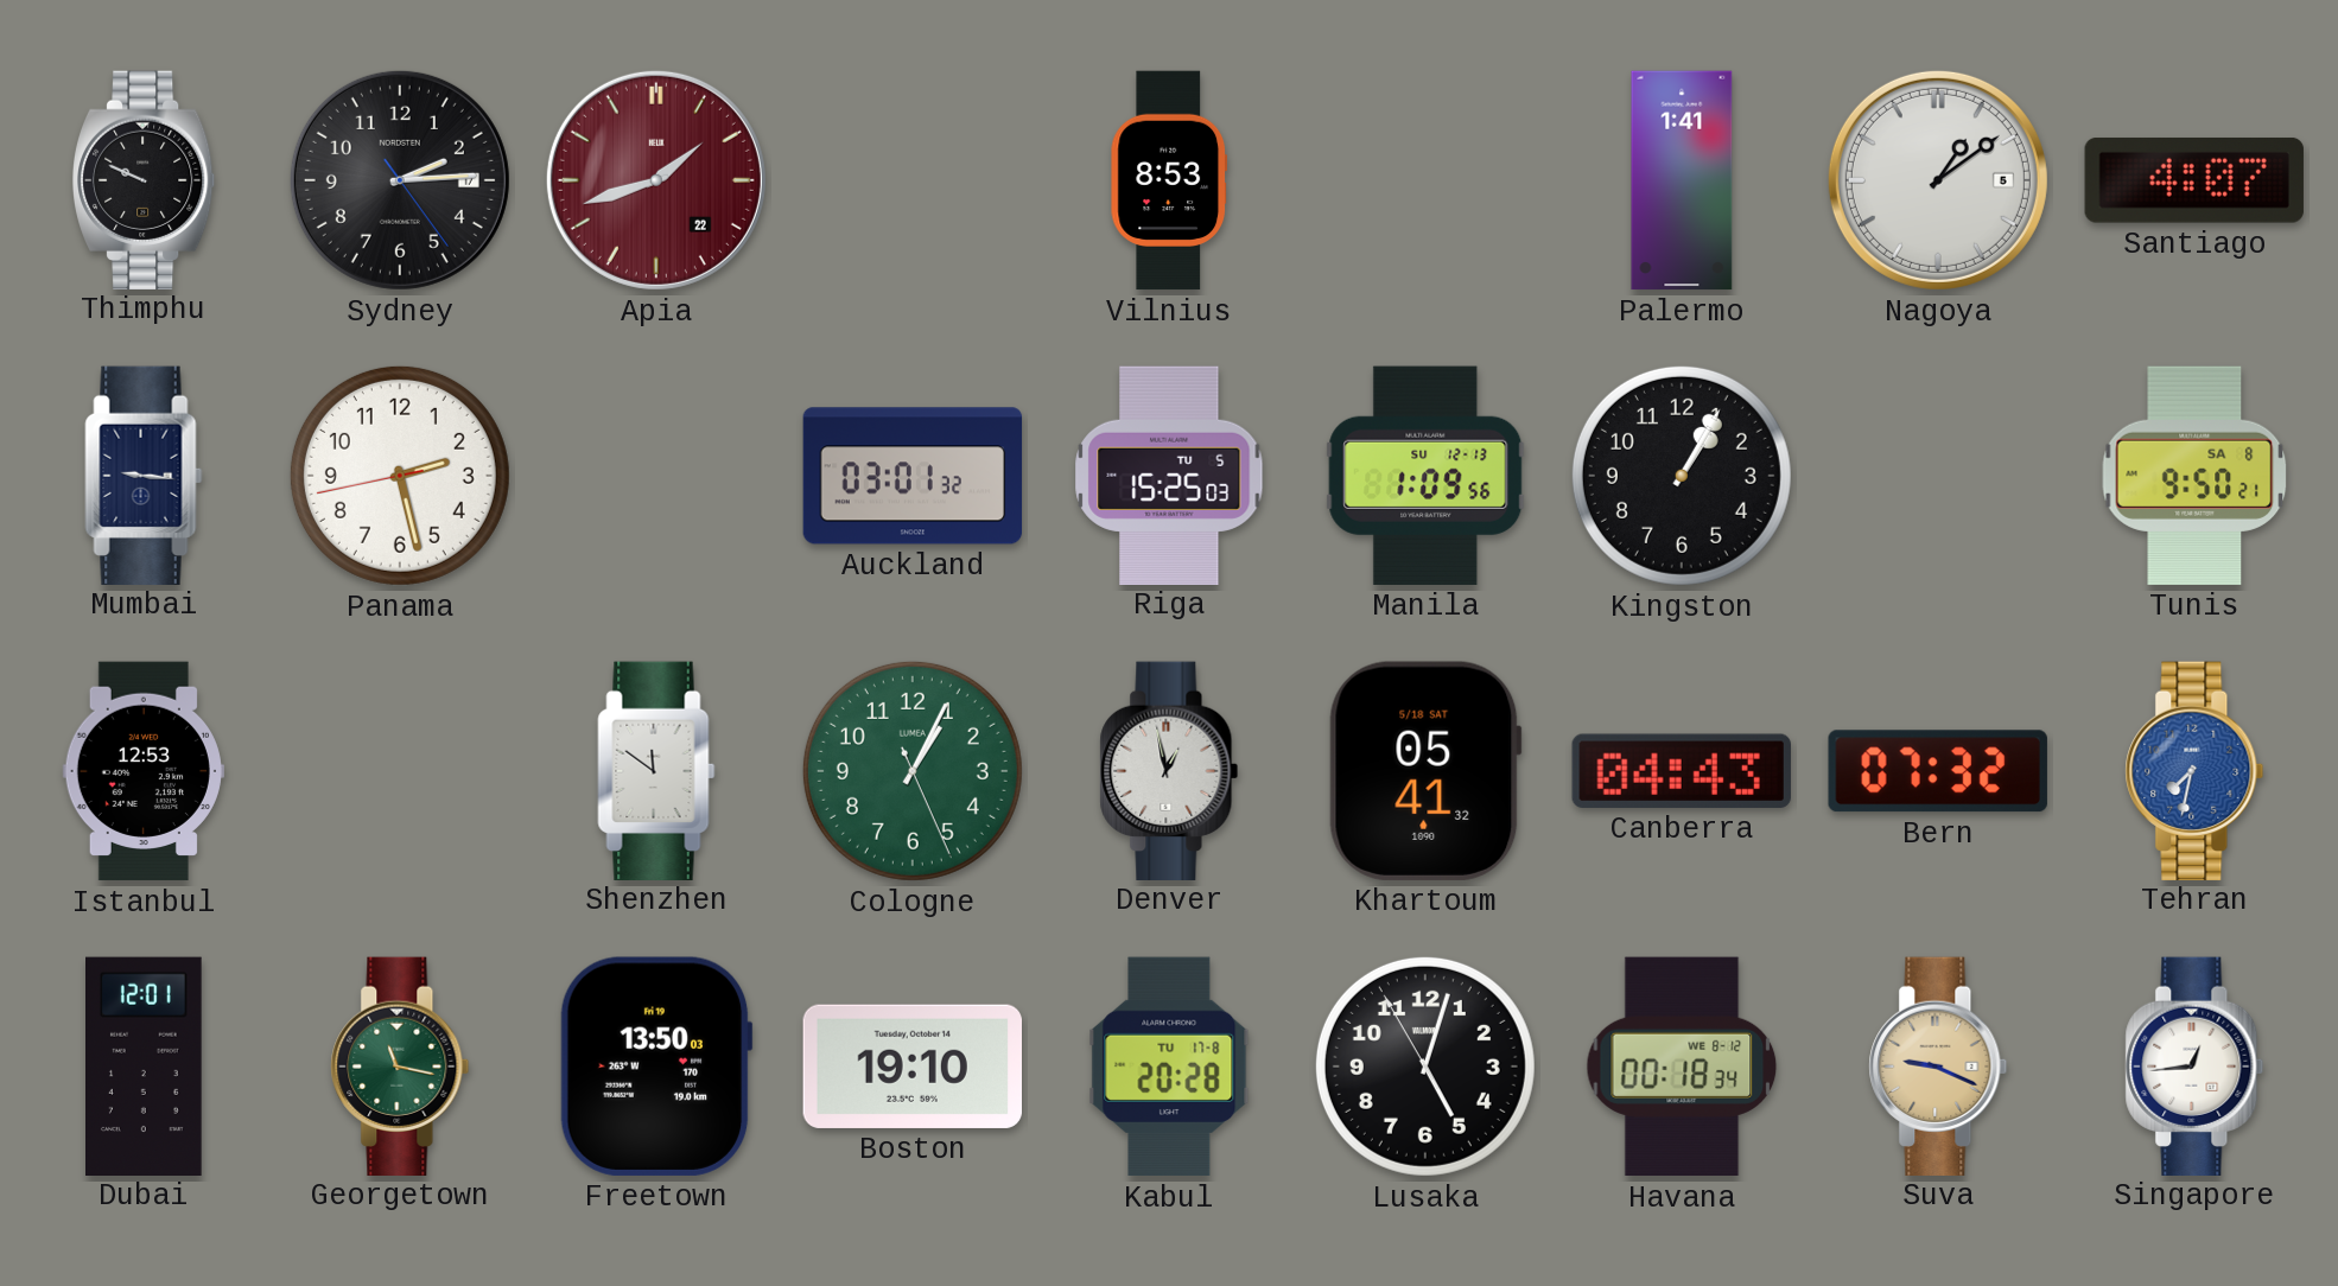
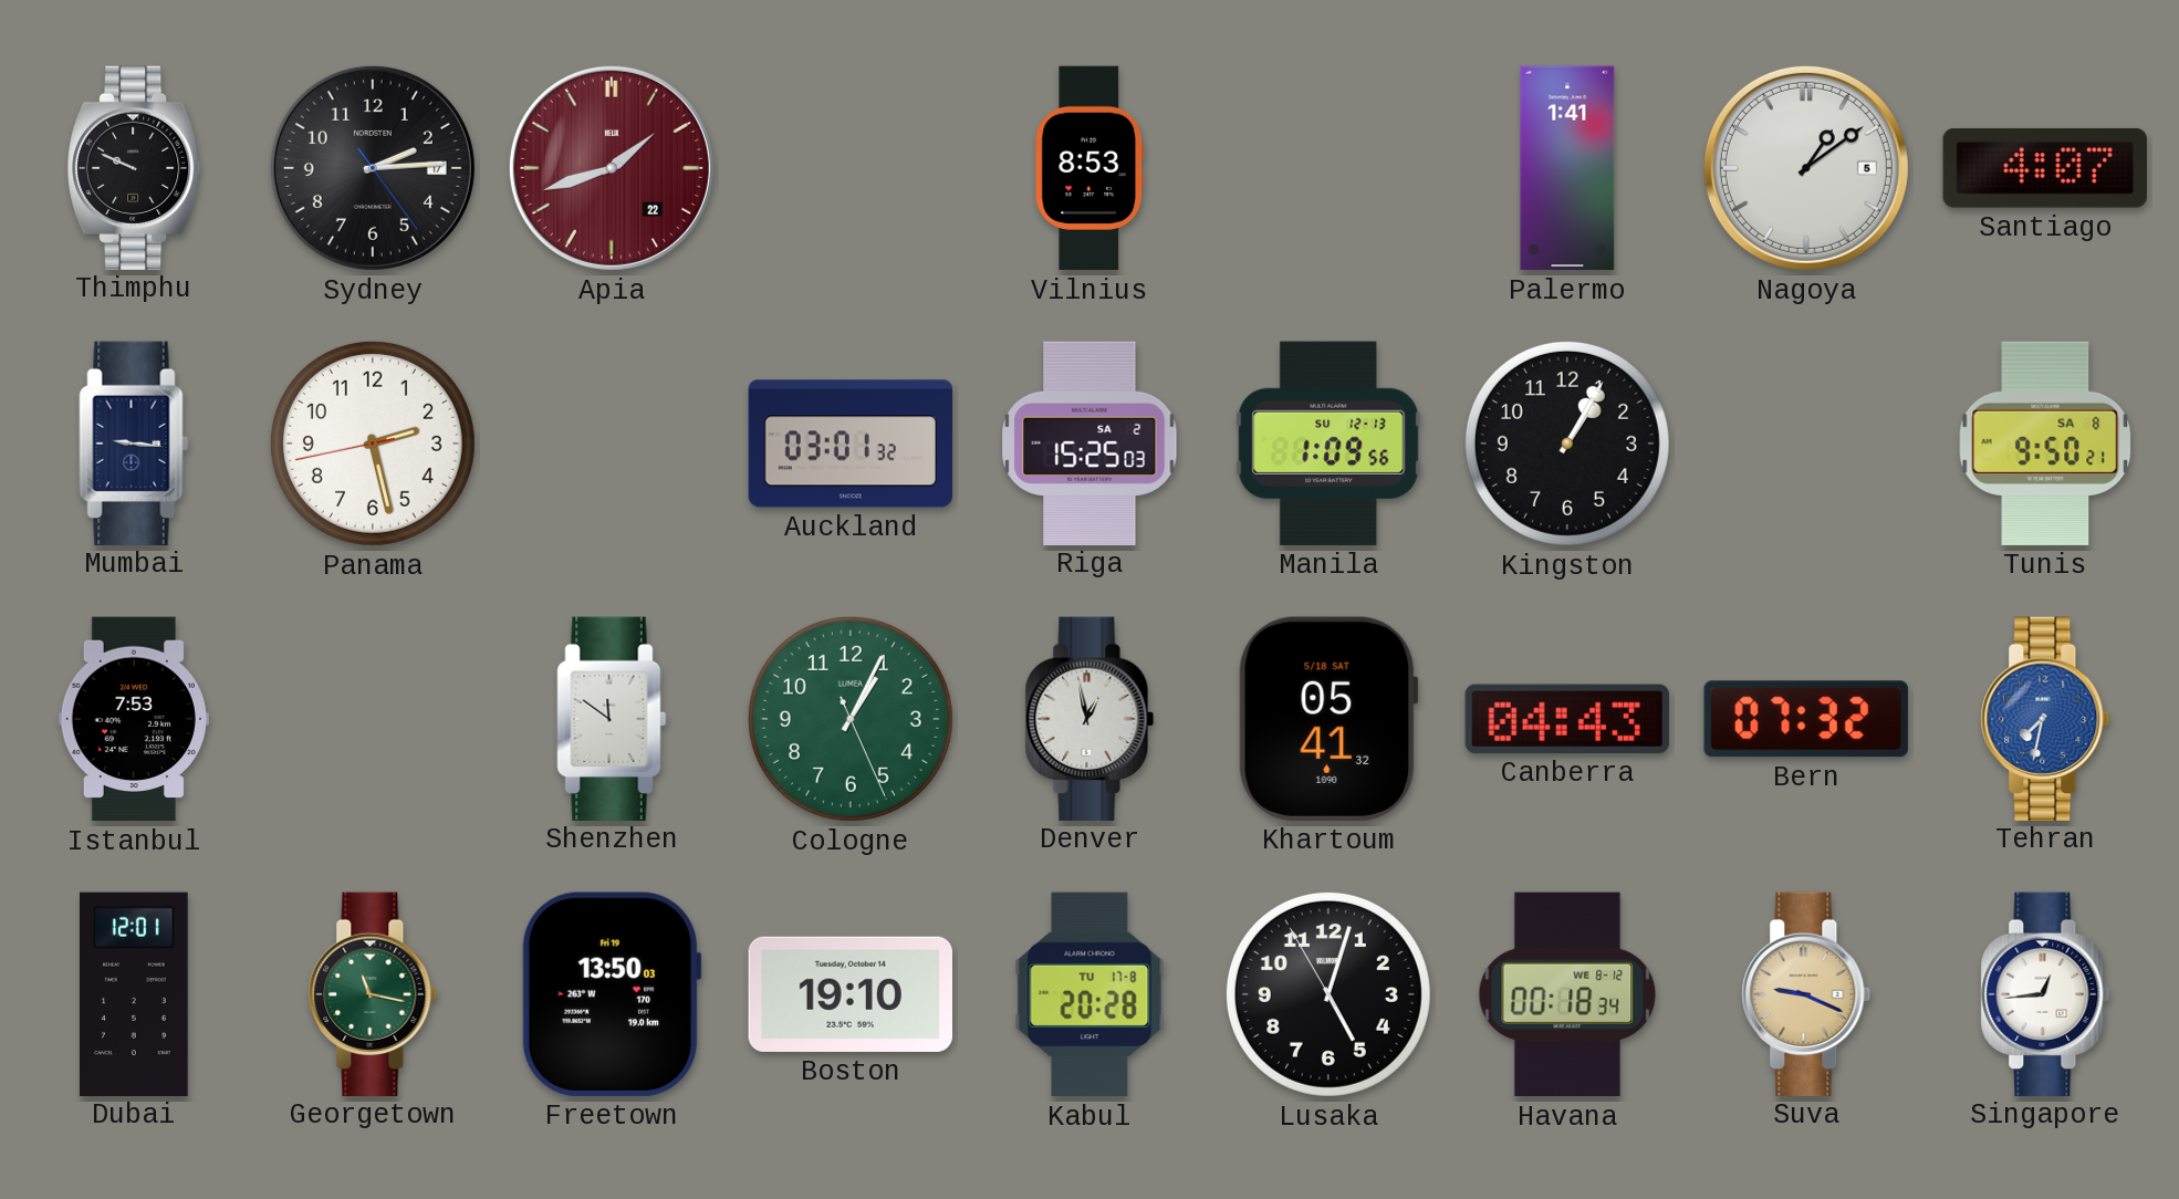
Riga date: TU 5 -> SA 2 (1089, 442)
Istanbul: 12:53 -> 7:53 (134, 719)
